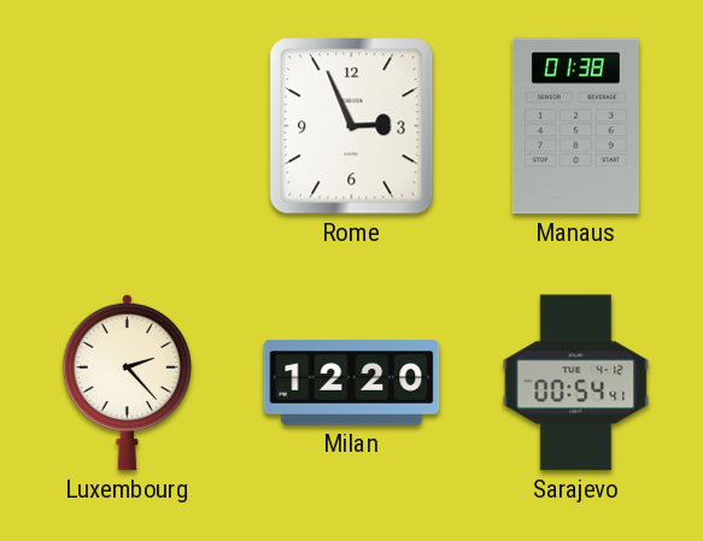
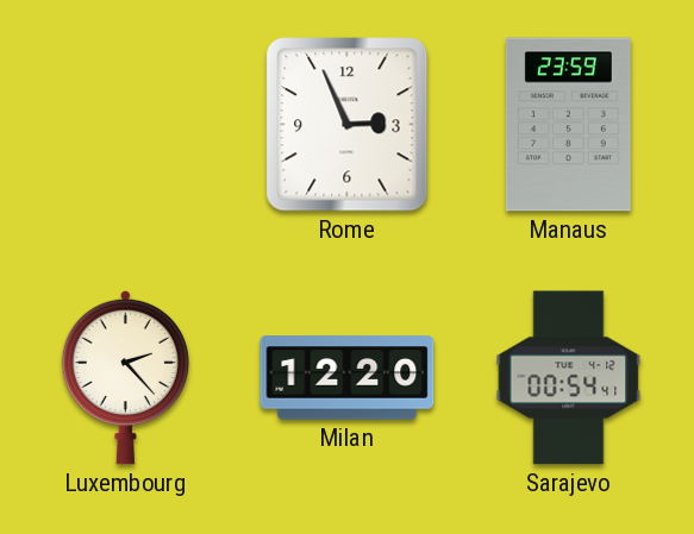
Manaus: 01:38 -> 23:59 (568, 125)
